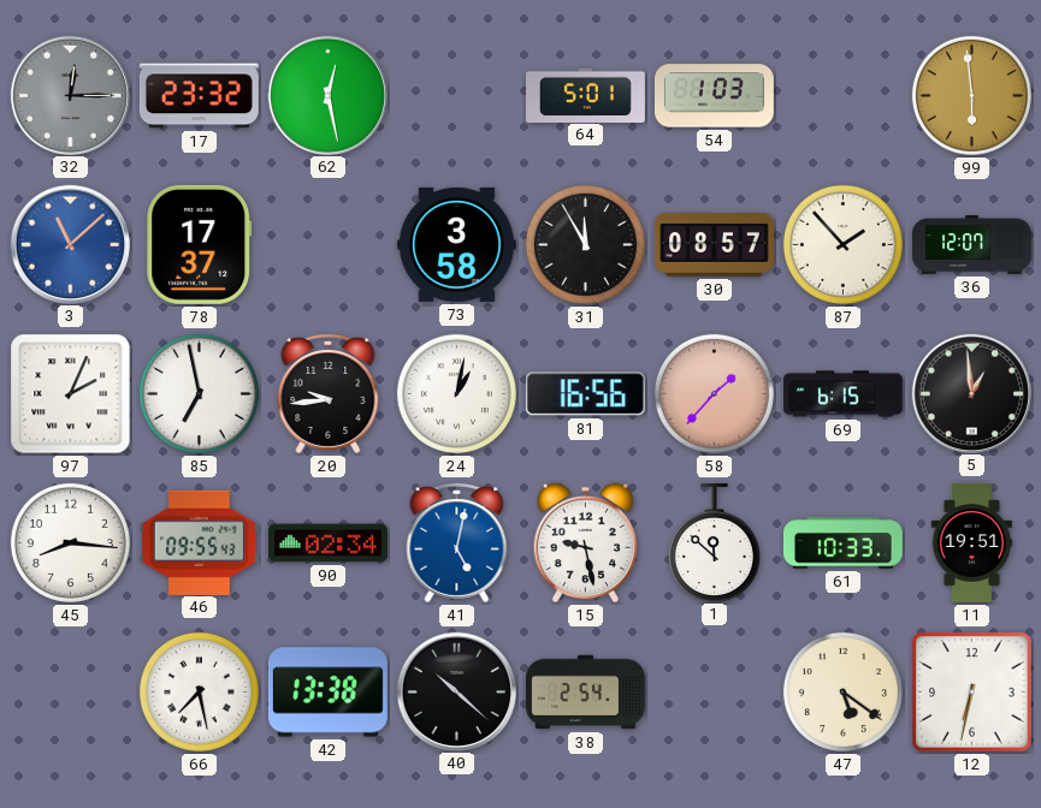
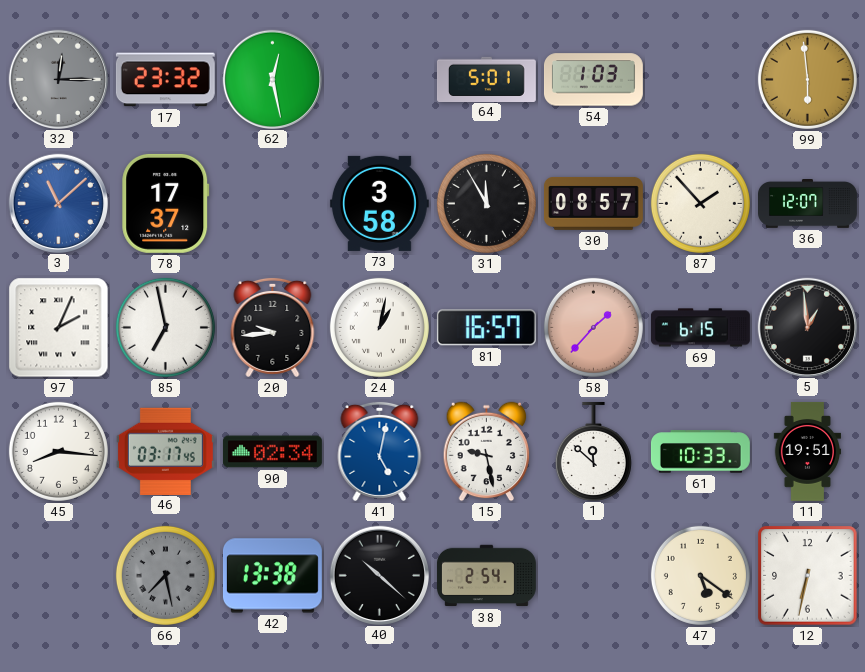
81: 16:56 -> 16:57 (486, 328)
46: 09:55 -> 03:17 (165, 451)
66 dial: white -> grey (165, 575)
